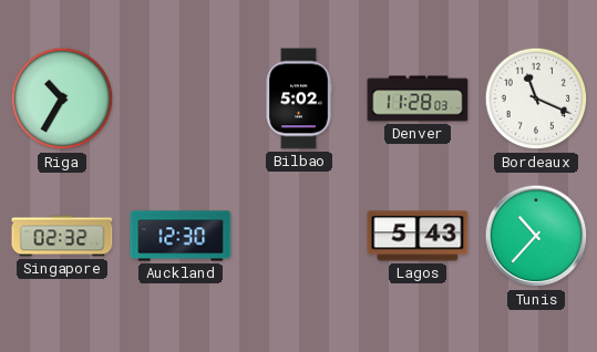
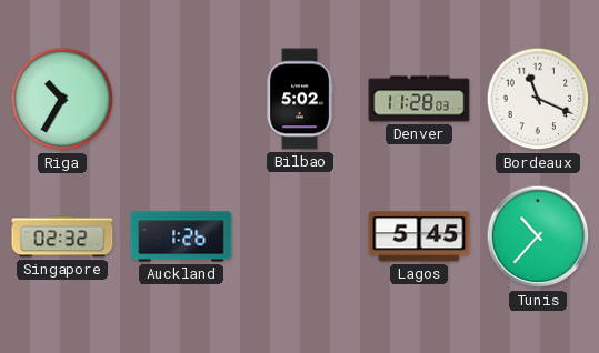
Auckland: 12:30 -> 1:26 (181, 236)
Lagos: 5:43 -> 5:45 (419, 236)
